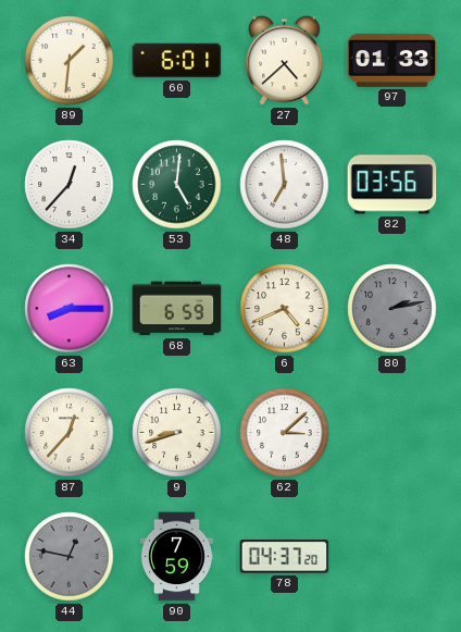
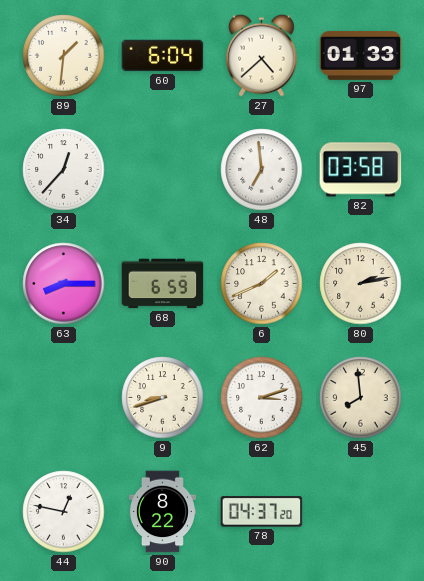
60: 6:01 -> 6:04 (163, 56)
53: 5:01 -> none (177, 185)
82: 03:56 -> 03:58 (361, 170)
6: 4:41 -> 1:41 (262, 284)
80 dial: grey -> cream (361, 284)
87: 12:37 -> none (70, 433)
62: 3:08 -> 3:12 (262, 398)
45: none -> 7:59 (361, 398)
44 dial: grey -> white (64, 512)
90: 7:59 -> 8:22 (162, 512)
